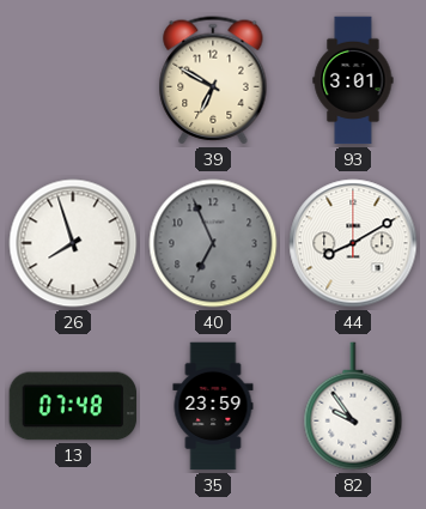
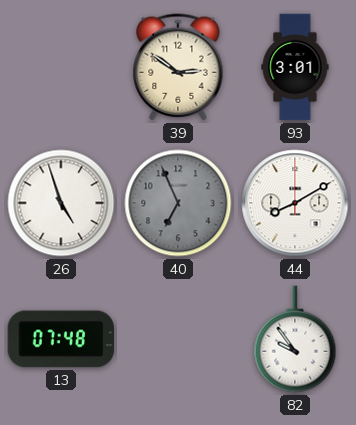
39: 6:50 -> 2:51 (178, 67)
26: 7:57 -> 4:57 (61, 203)
35: 23:59 -> none (213, 406)
